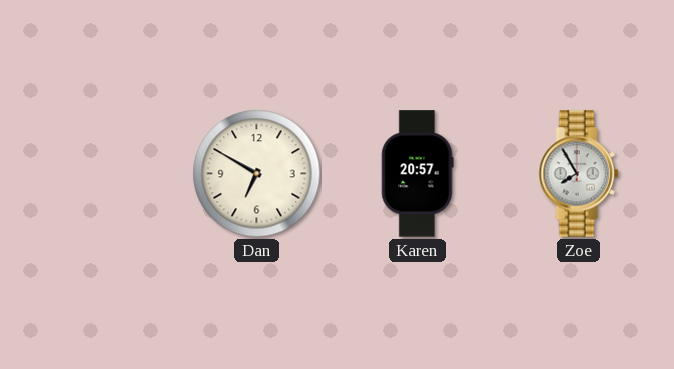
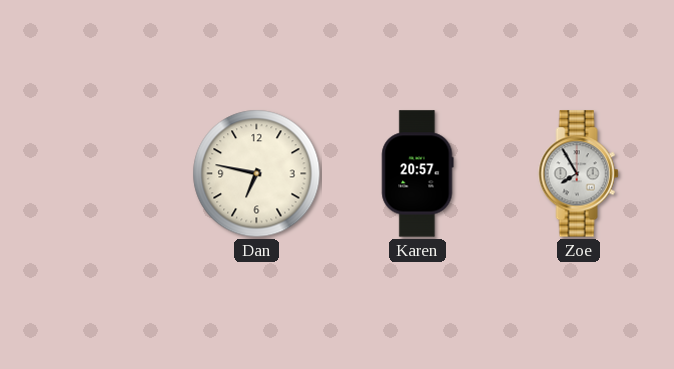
Dan: 6:50 -> 6:47 (257, 174)
